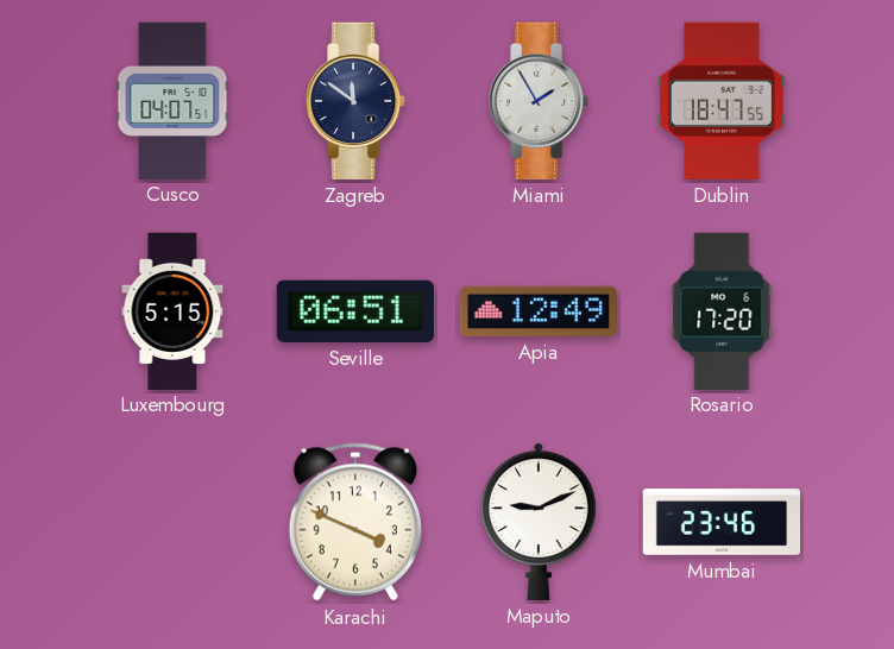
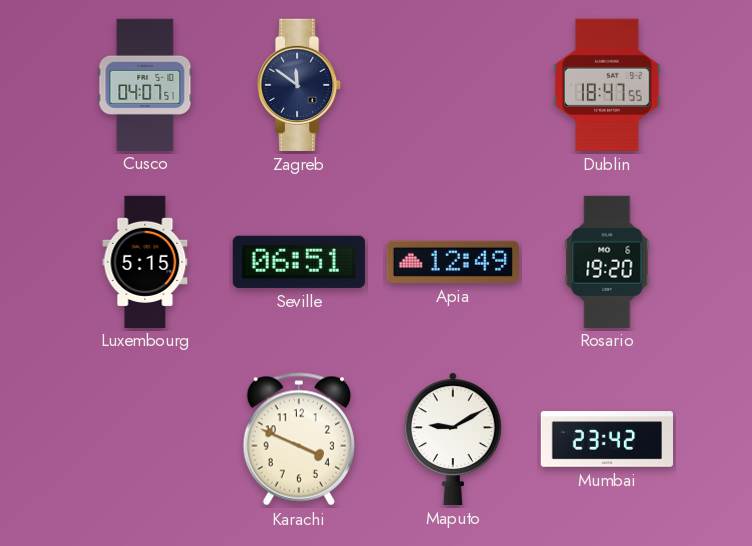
Miami: 1:55 -> none (540, 101)
Rosario: 17:20 -> 19:20 (607, 261)
Maputo: 9:11 -> 9:10 (453, 439)
Mumbai: 23:46 -> 23:42 (607, 439)
